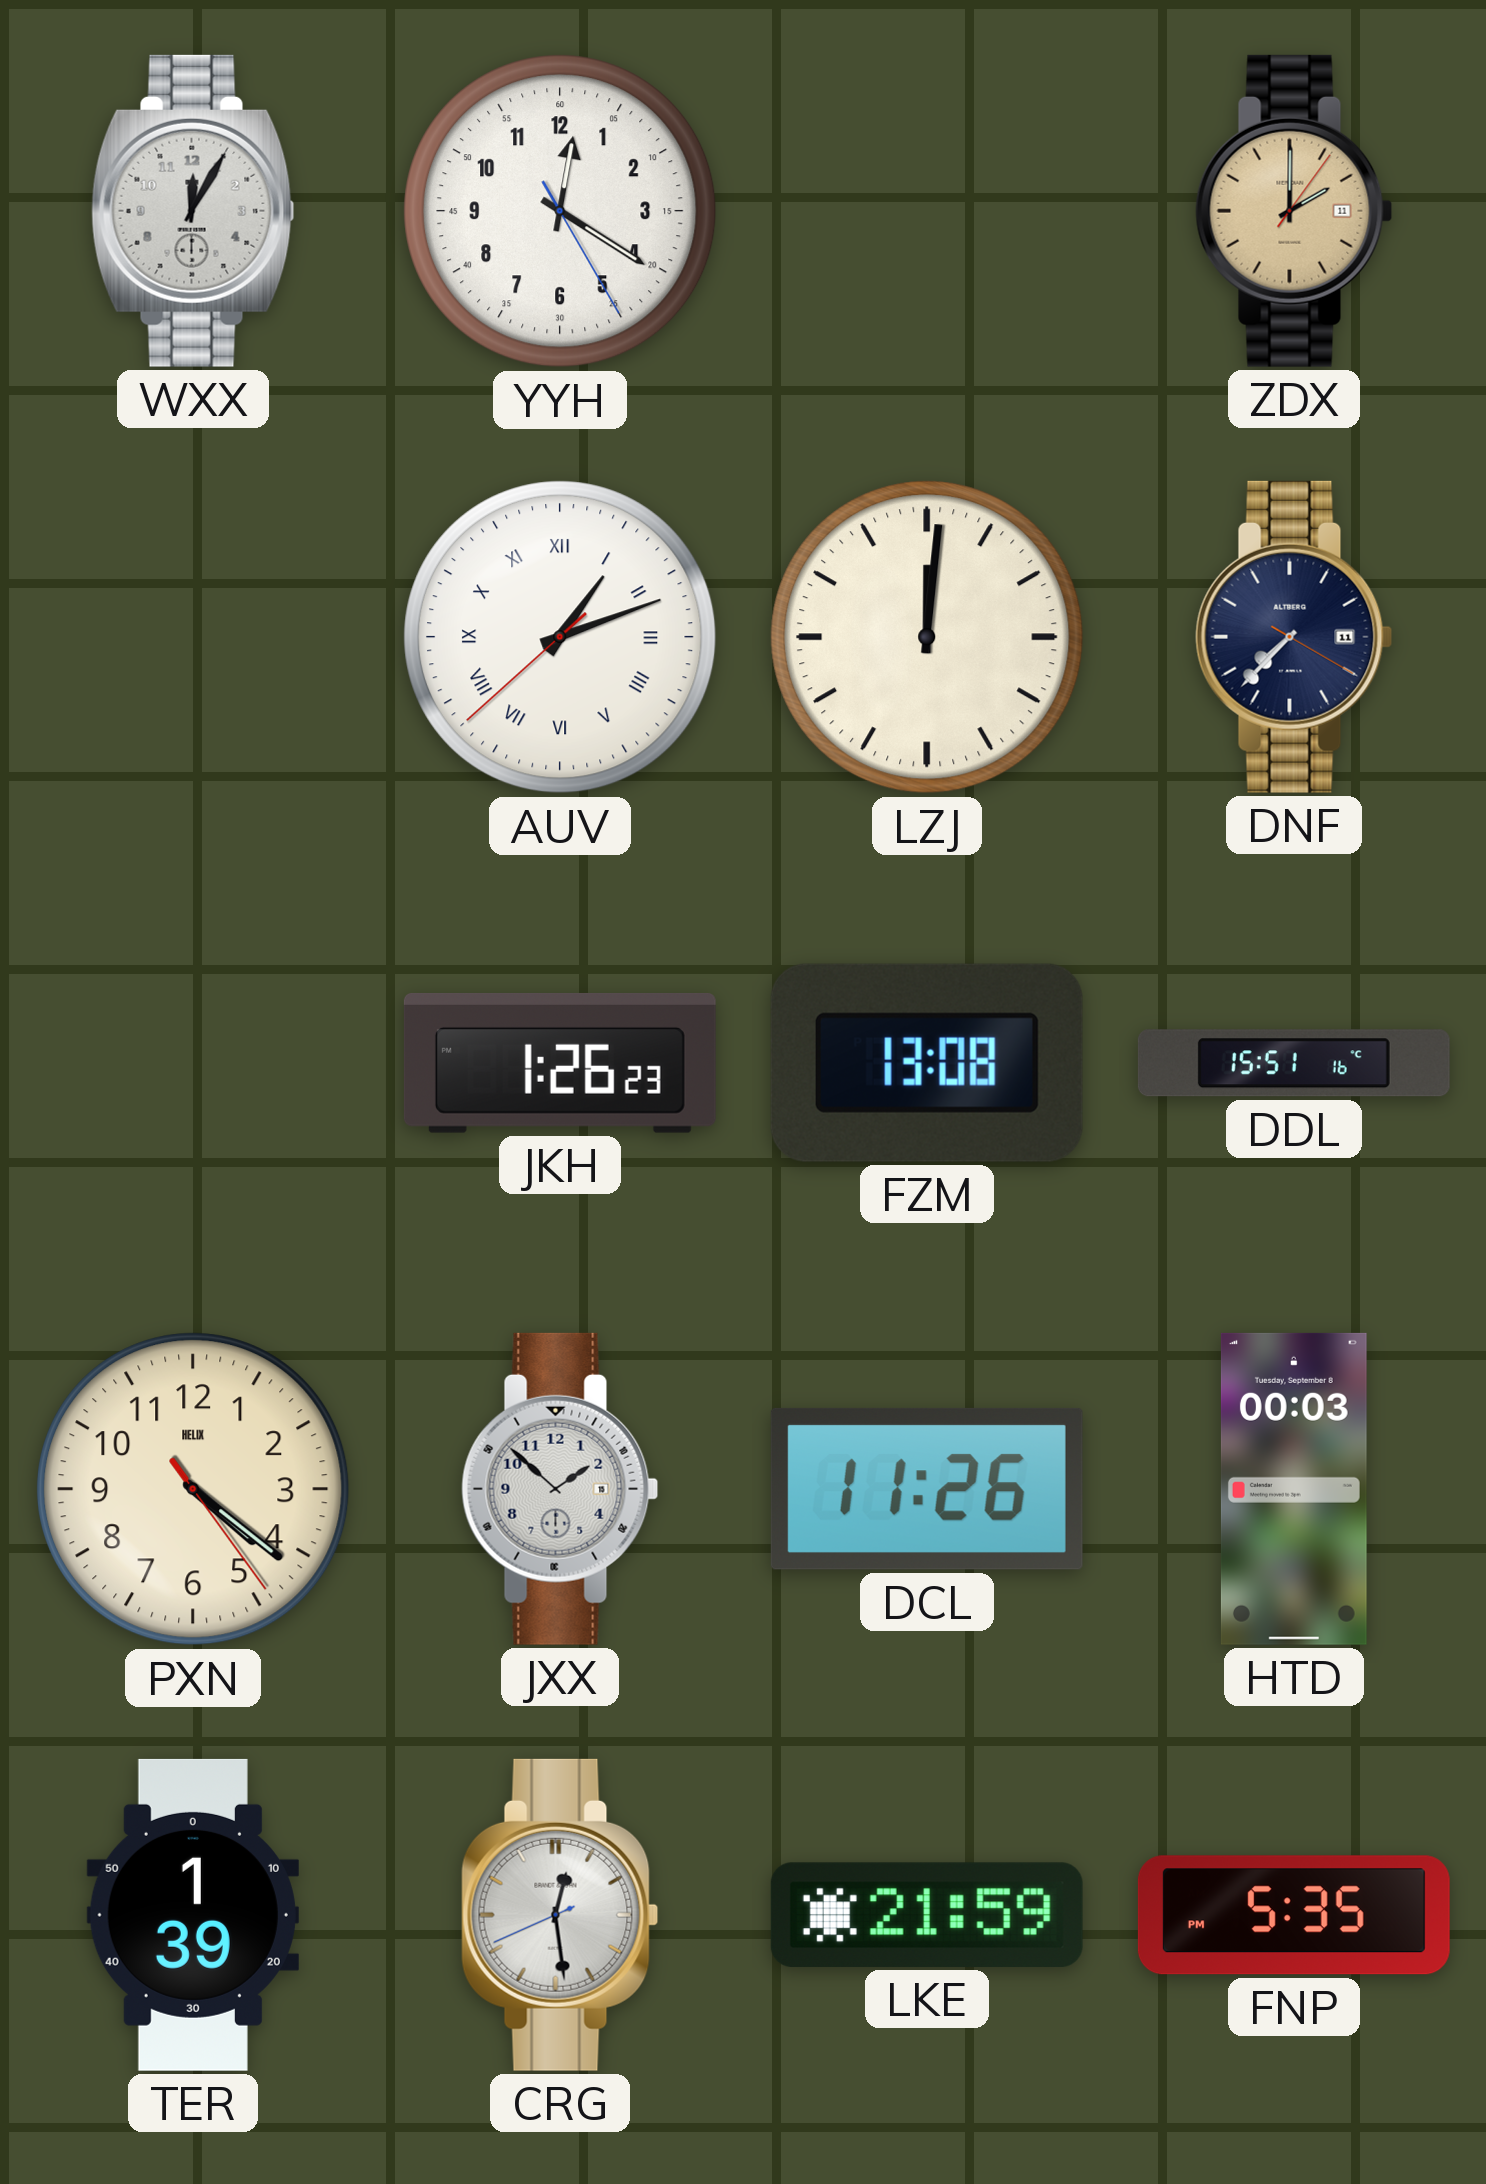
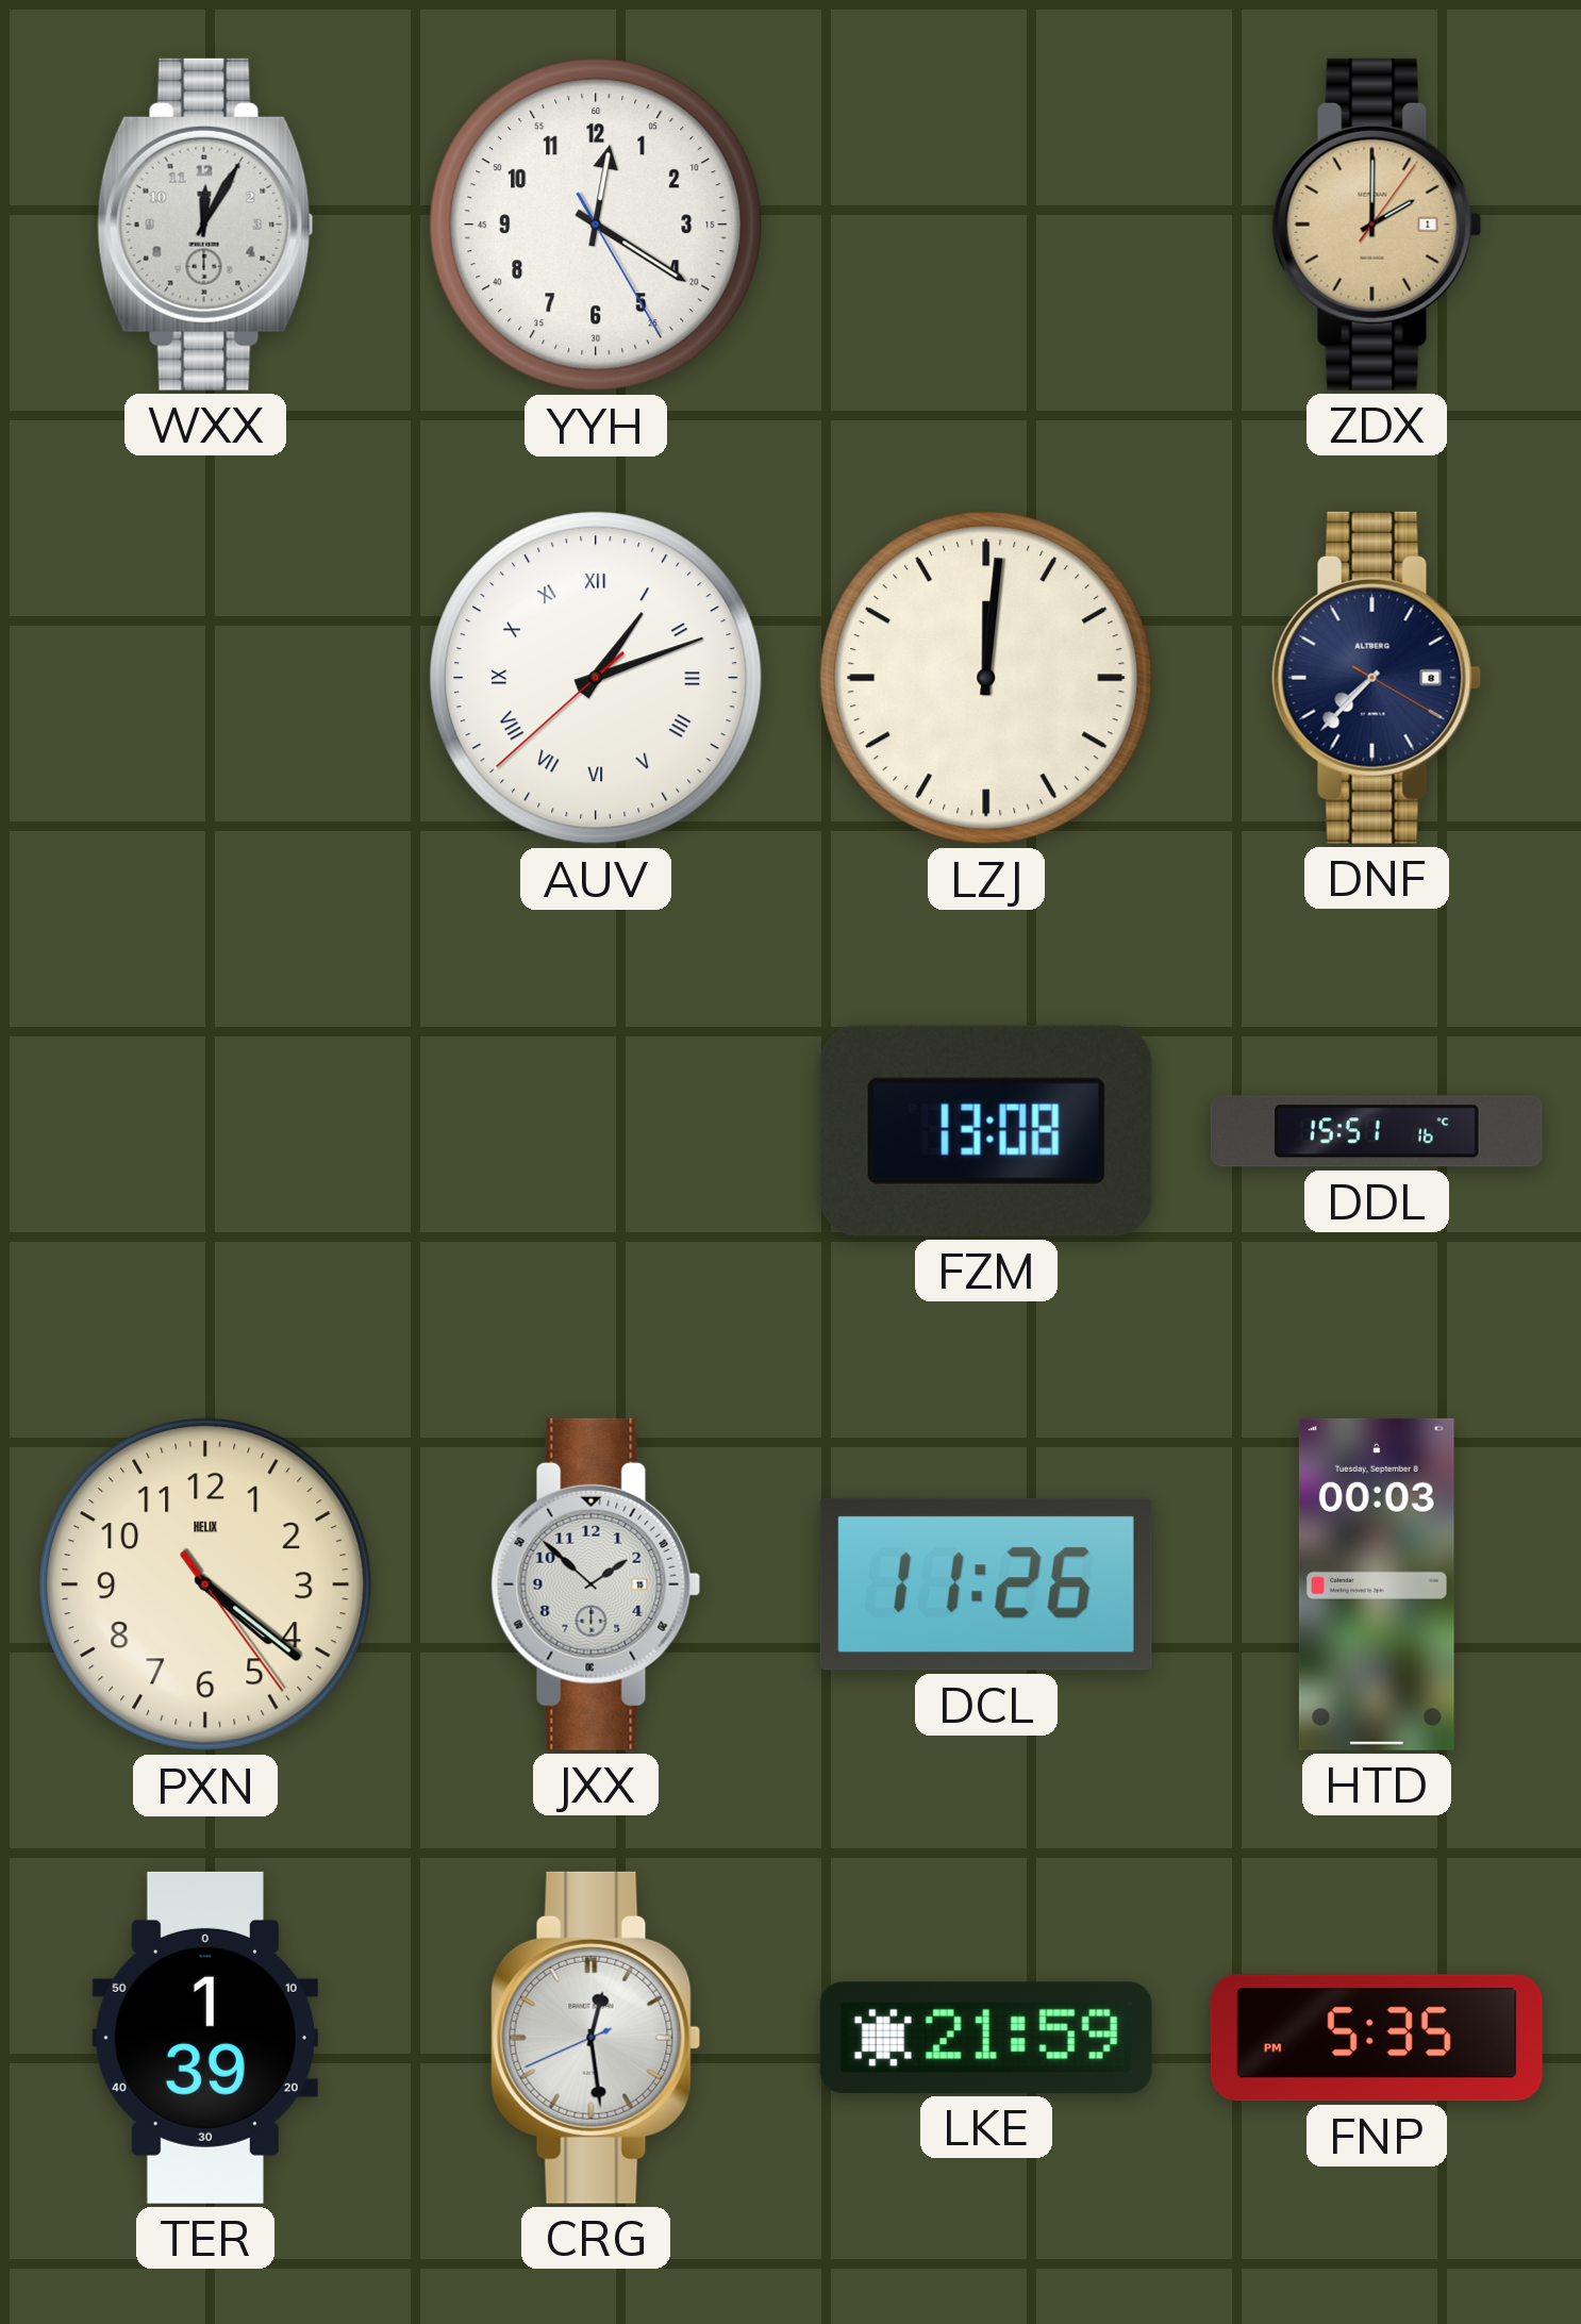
ZDX date: 11 -> 1 (1377, 225)
DNF date: 11 -> 8 (1377, 678)
JKH: 1:26 -> none (560, 1063)
